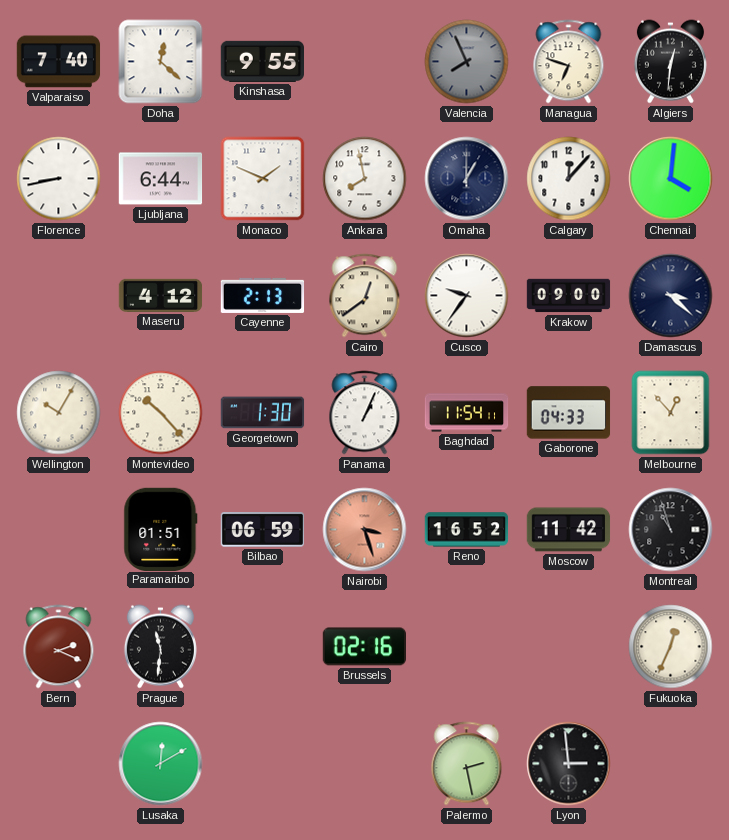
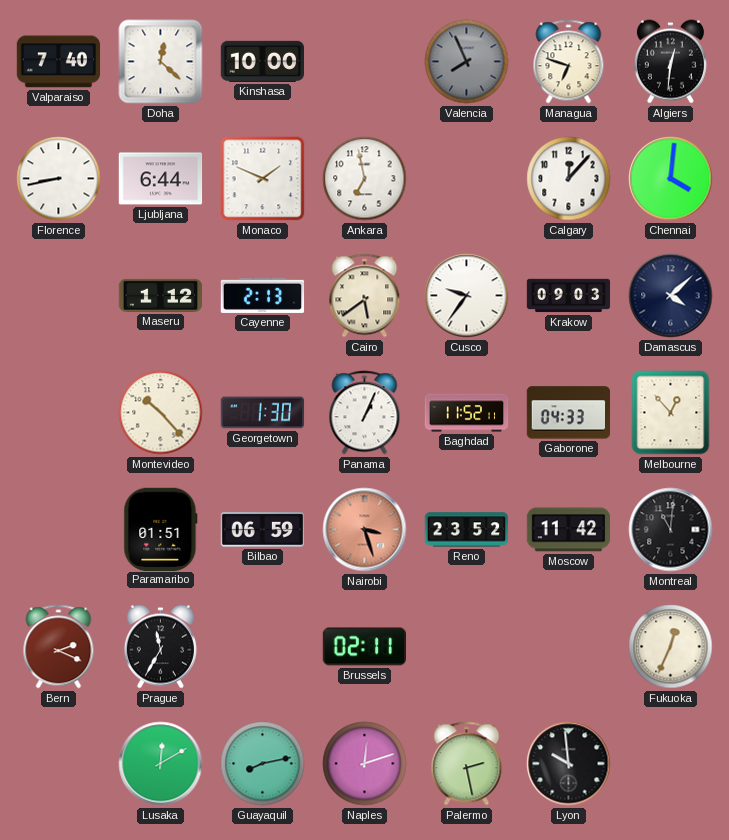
Kinshasa: 9:55 -> 10:00 (262, 61)
Ankara: 7:58 -> 6:58 (365, 179)
Omaha: 1:00 -> none (467, 179)
Maseru: 4:12 -> 1:12 (161, 295)
Cairo: 12:39 -> 5:39 (365, 296)
Krakow: 09:00 -> 09:03 (569, 296)
Damascus: 3:22 -> 4:08 (671, 296)
Wellington: 10:05 -> none (59, 413)
Baghdad: 11:54 -> 11:52 (467, 413)
Reno: 16:52 -> 23:52 (467, 530)
Montreal: 10:57 -> 11:01 (671, 530)
Prague: 11:31 -> 11:35 (160, 647)
Brussels: 02:16 -> 02:11 (365, 647)
Guayaquil: none -> 8:13 (263, 764)
Naples: none -> 12:12 (365, 764)
Lyon: 2:59 -> 9:59 (569, 764)
